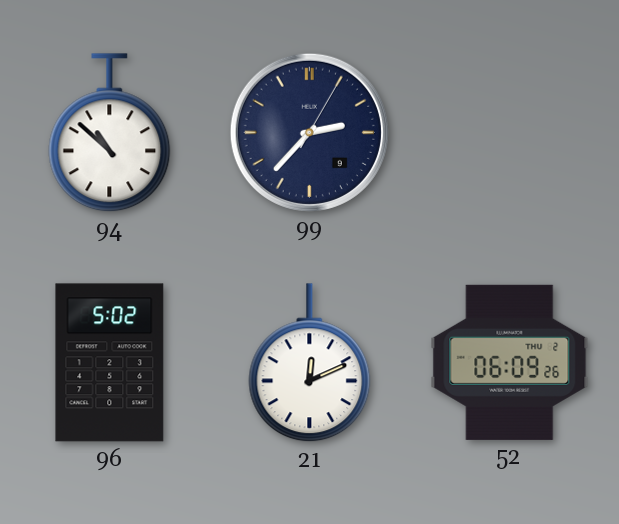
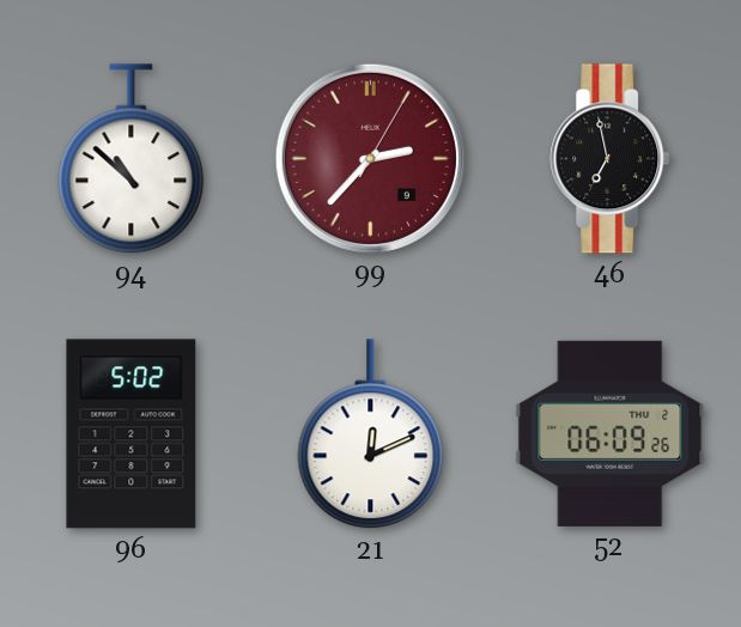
99 dial: navy -> burgundy (370, 158)
46: none -> 6:58 (611, 159)
